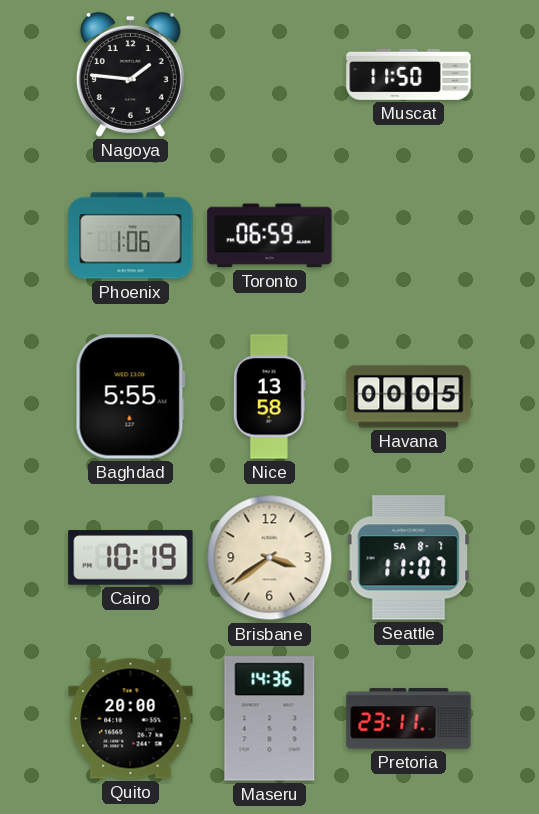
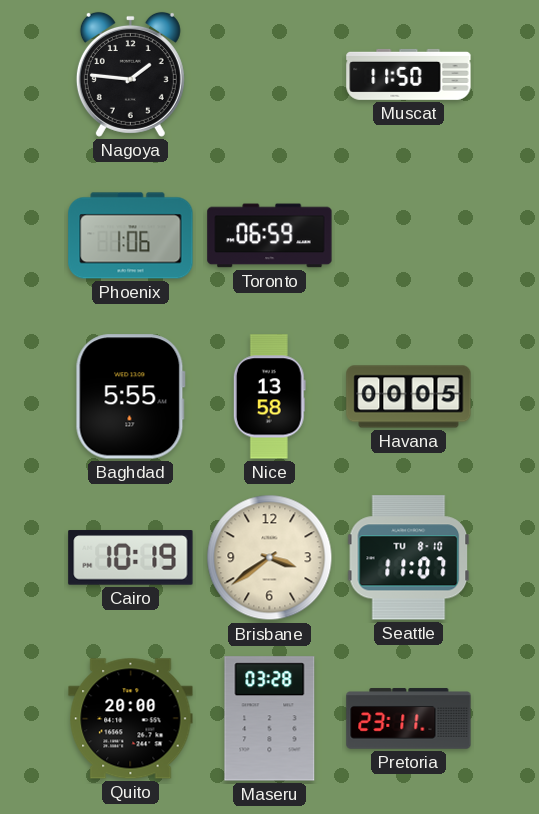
Seattle date: SA 8-7 -> TU 8-10 (409, 558)
Maseru: 14:36 -> 03:28 (270, 719)
